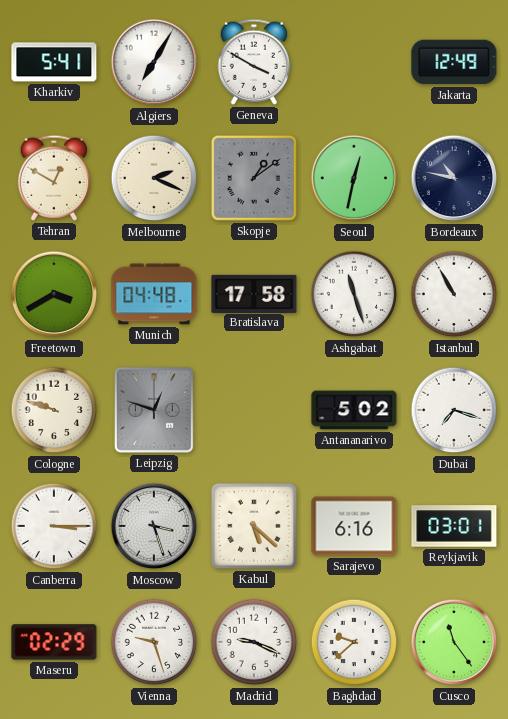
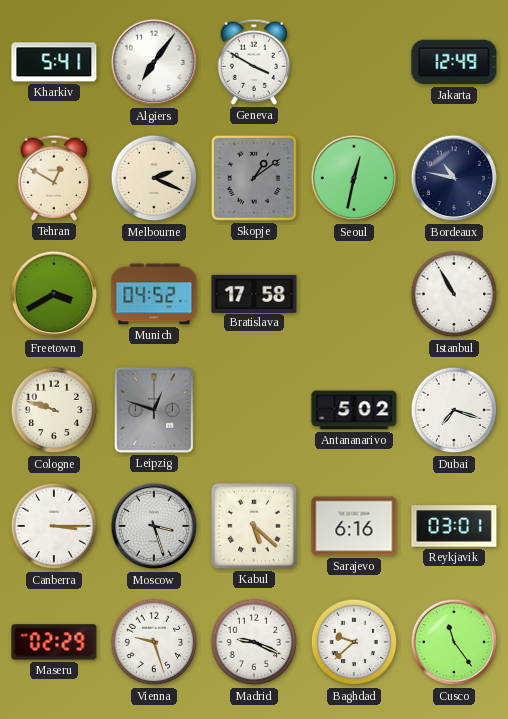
Algiers: 7:05 -> 7:06 (154, 62)
Munich: 04:48 -> 04:52 (154, 294)
Ashgabat: 11:27 -> none (354, 294)
